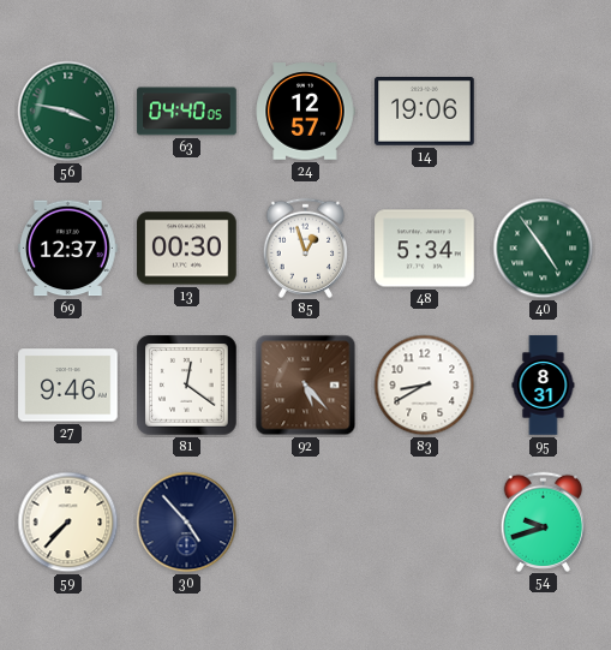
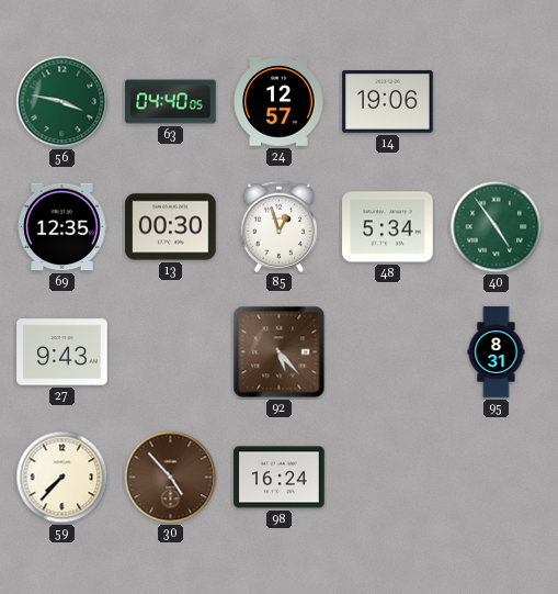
69: 12:37 -> 12:35 (62, 227)
27: 9:46 -> 9:43 (62, 352)
81: 12:21 -> none (187, 386)
83: 8:40 -> none (425, 386)
30 dial: navy -> brown (171, 478)
98: none -> 16:24 (280, 478)
54: 9:42 -> none (544, 521)
